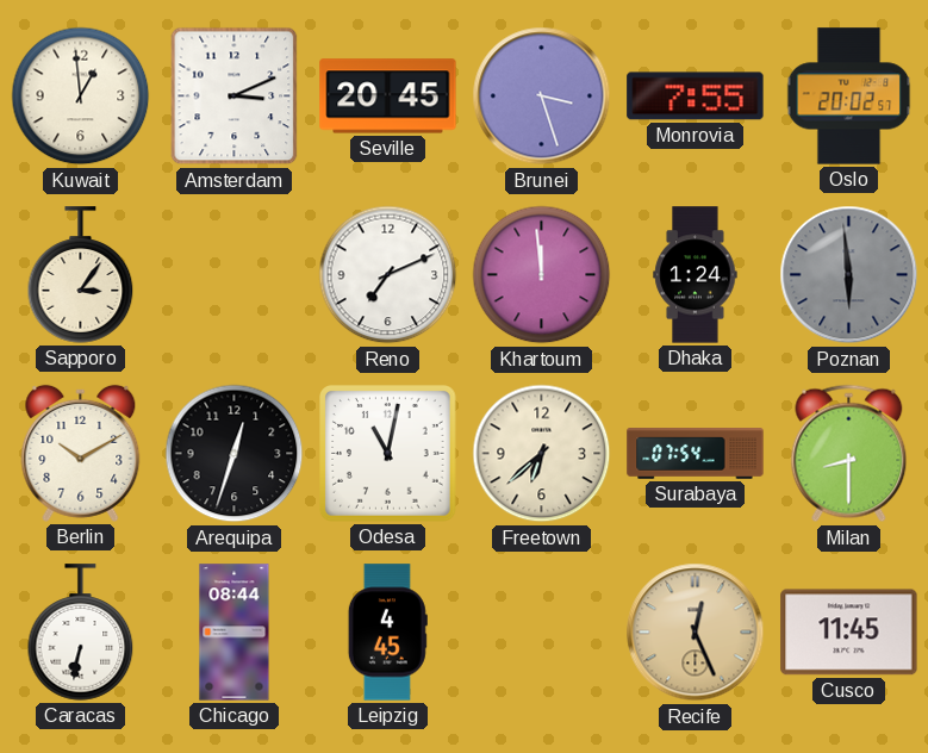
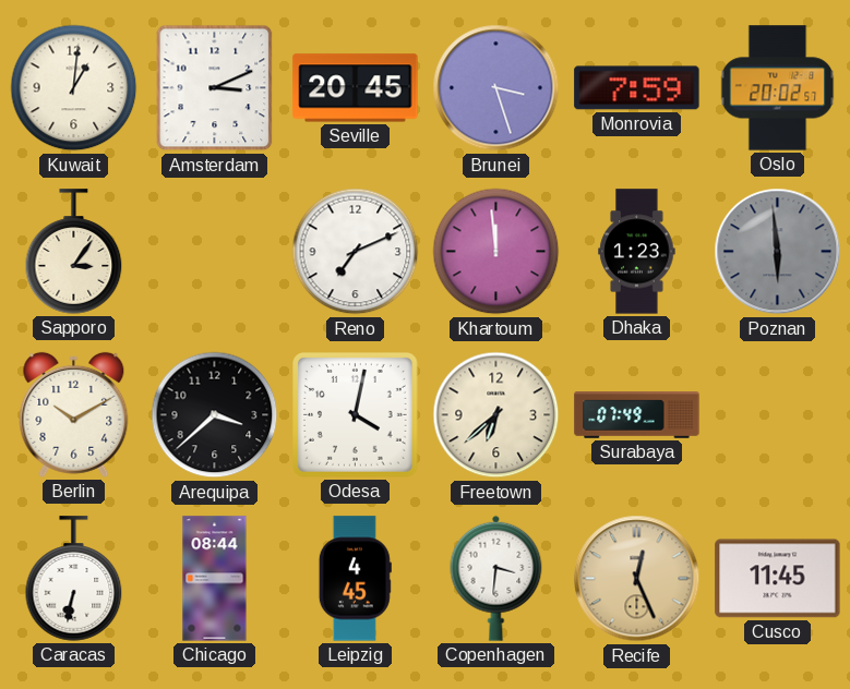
Kuwait: 12:59 -> 1:01 (74, 88)
Monrovia: 7:55 -> 7:59 (637, 88)
Dhaka: 1:24 -> 1:23 (637, 252)
Arequipa: 12:33 -> 3:38 (215, 415)
Odesa: 11:02 -> 4:02 (356, 415)
Surabaya: 07:54 -> 07:49 (637, 415)
Milan: 8:30 -> none (849, 454)
Copenhagen: none -> 3:31 (496, 578)
